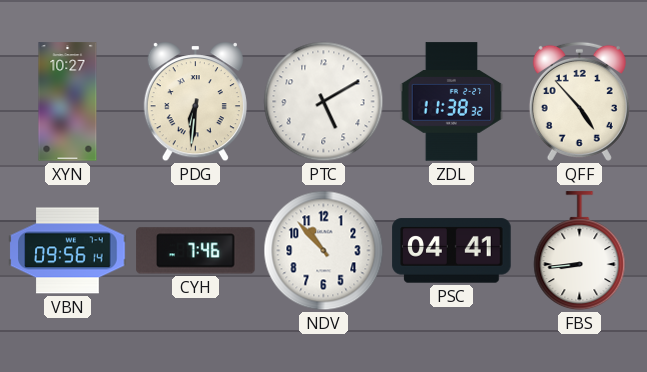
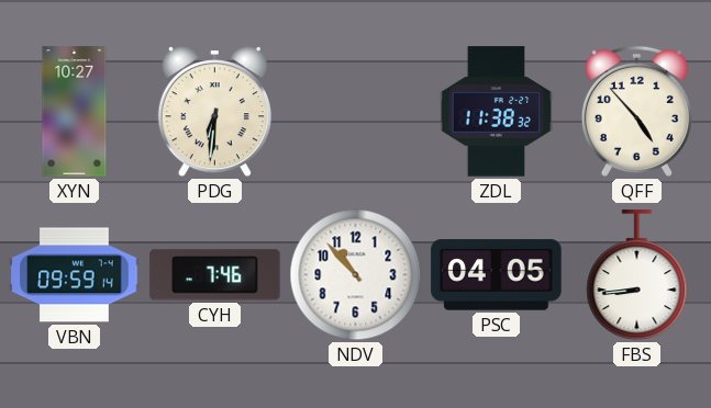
PTC: 5:10 -> none (324, 102)
VBN: 09:56 -> 09:59 (75, 275)
PSC: 04:41 -> 04:05 (497, 275)
